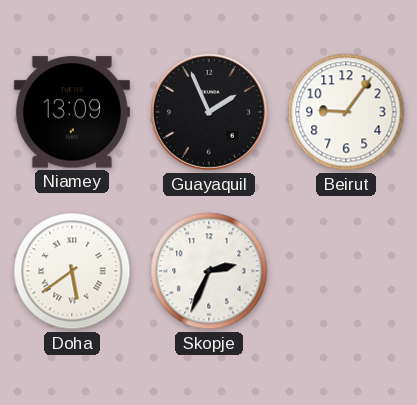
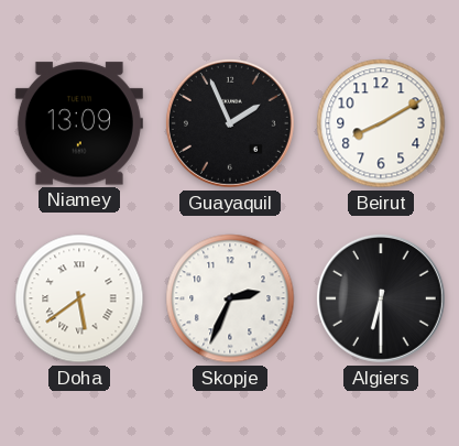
Beirut: 9:06 -> 8:10 (381, 123)
Algiers: none -> 6:30 (381, 298)
